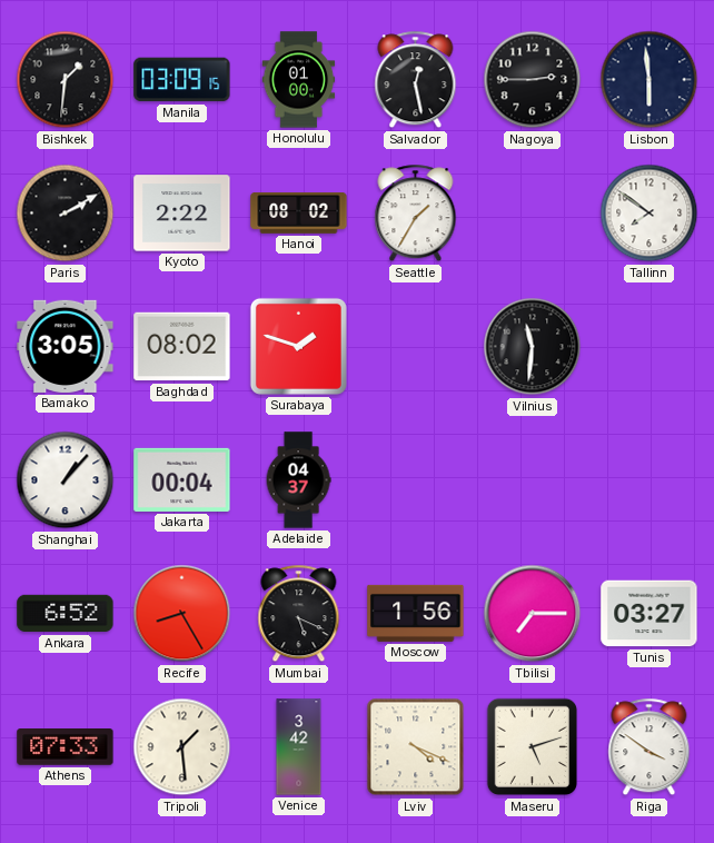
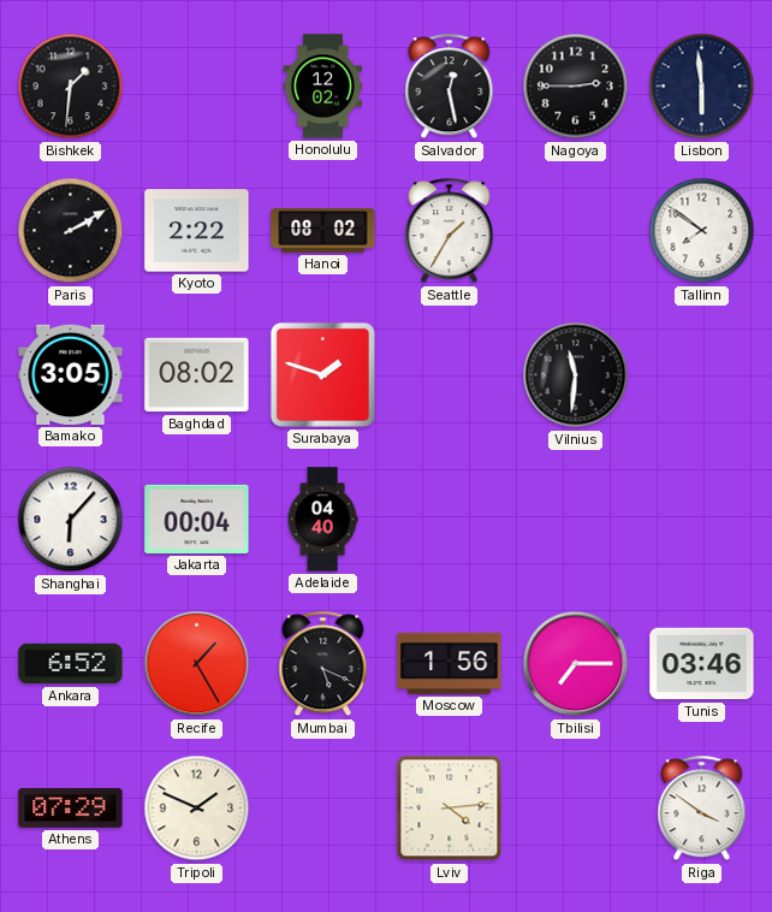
Manila: 03:09 -> none (182, 80)
Honolulu: 01:00 -> 12:02 (323, 87)
Shanghai: 1:07 -> 6:07 (71, 520)
Adelaide: 04:37 -> 04:40 (322, 520)
Recife: 8:25 -> 1:25 (197, 664)
Tunis: 03:27 -> 03:46 (702, 664)
Athens: 07:33 -> 07:29 (71, 809)
Tripoli: 1:29 -> 1:49 (197, 809)
Venice: 3:42 -> none (299, 747)
Lviv: 4:19 -> 4:14 (450, 809)
Maseru: 5:12 -> none (533, 747)
